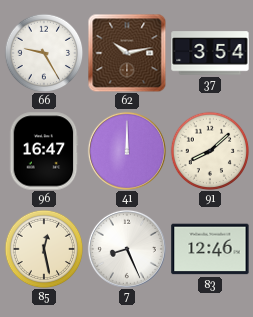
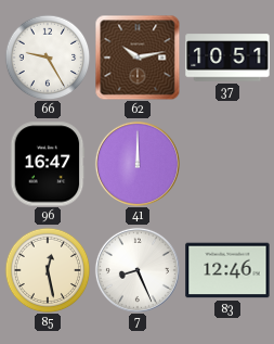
37: 3:54 -> 10:51 (227, 58)
91: 8:08 -> none (210, 151)
